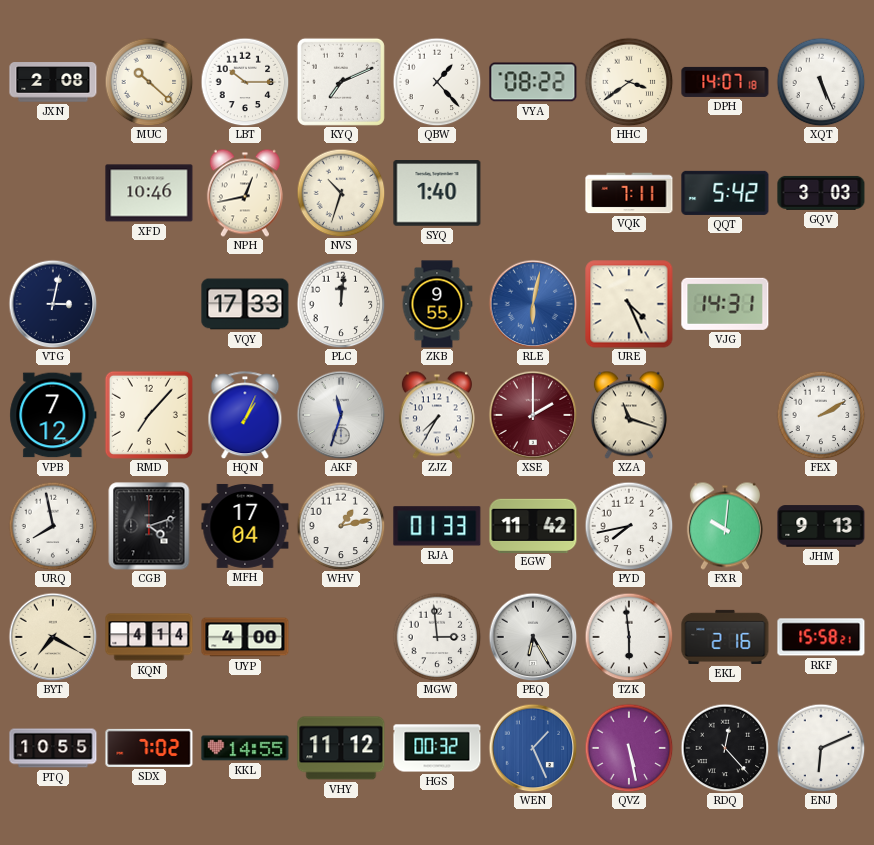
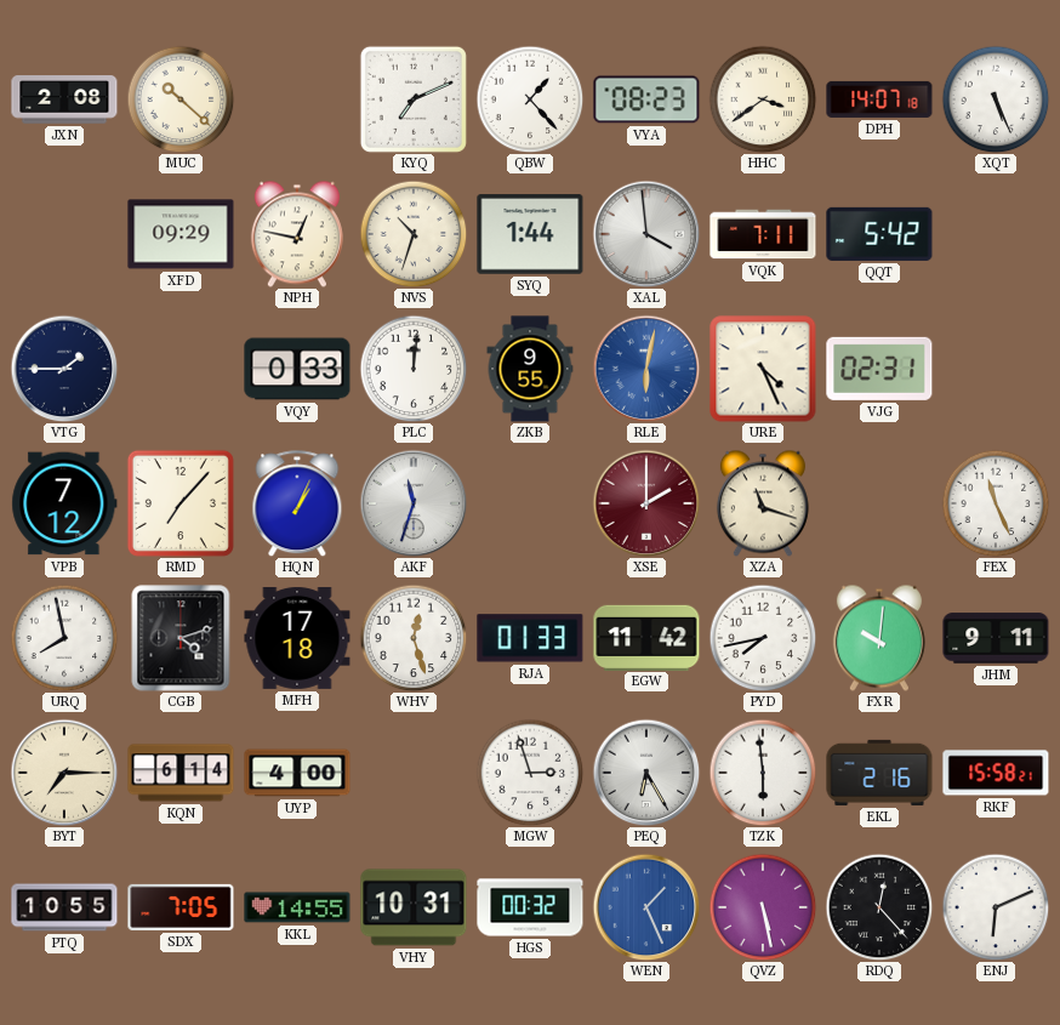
LBT: 10:15 -> none (245, 82)
VYA: 08:22 -> 08:23 (646, 99)
XFD: 10:46 -> 09:29 (181, 234)
NPH: 12:43 -> 12:47 (297, 234)
SYQ: 1:40 -> 1:44 (530, 234)
XAL: none -> 3:59 (646, 234)
GQV: 3:03 -> none (821, 193)
VTG: 3:02 -> 1:45 (64, 369)
VQY: 17:33 -> 0:33 (297, 369)
VJG: 14:31 -> 02:31 (879, 369)
ZJZ: 7:35 -> none (437, 415)
FEX: 2:10 -> 11:26 (996, 503)
MFH: 17:04 -> 17:18 (297, 638)
WHV: 1:13 -> 12:27 (414, 638)
JHM: 9:13 -> 9:11 (996, 638)
BYT: 7:20 -> 7:15 (64, 773)
KQN: 4:14 -> 6:14 (181, 773)
MGW: 2:59 -> 2:57 (530, 773)
SDX: 7:02 -> 7:05 (181, 907)
VHY: 11:12 -> 10:31 (414, 907)
